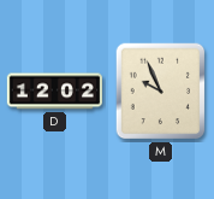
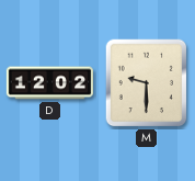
M: 9:56 -> 9:30 (147, 83)
